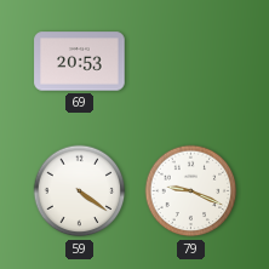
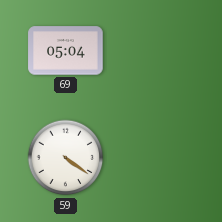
69: 20:53 -> 05:04 (66, 51)
79: 9:19 -> none (191, 191)
